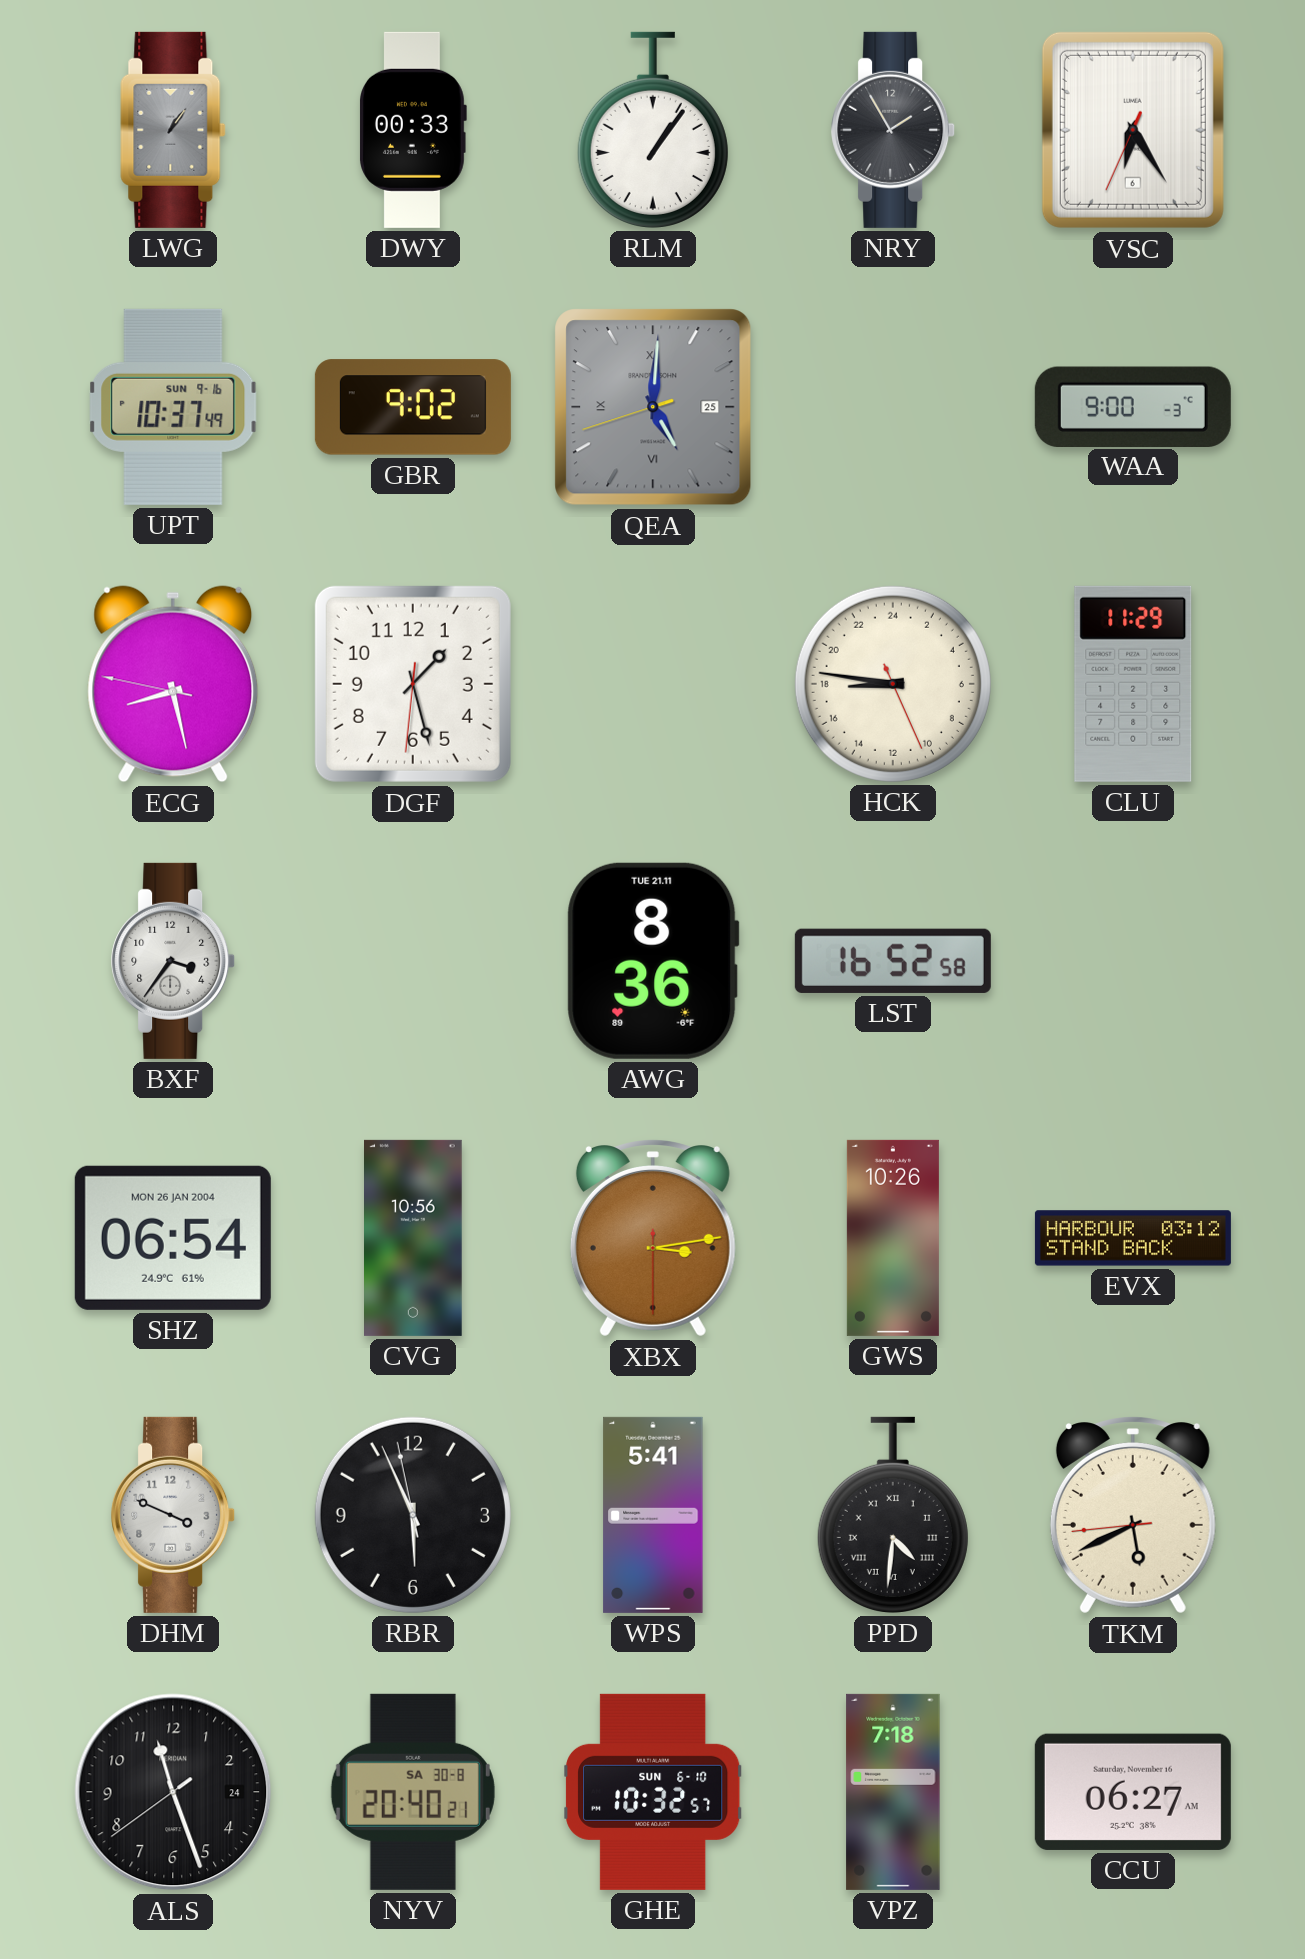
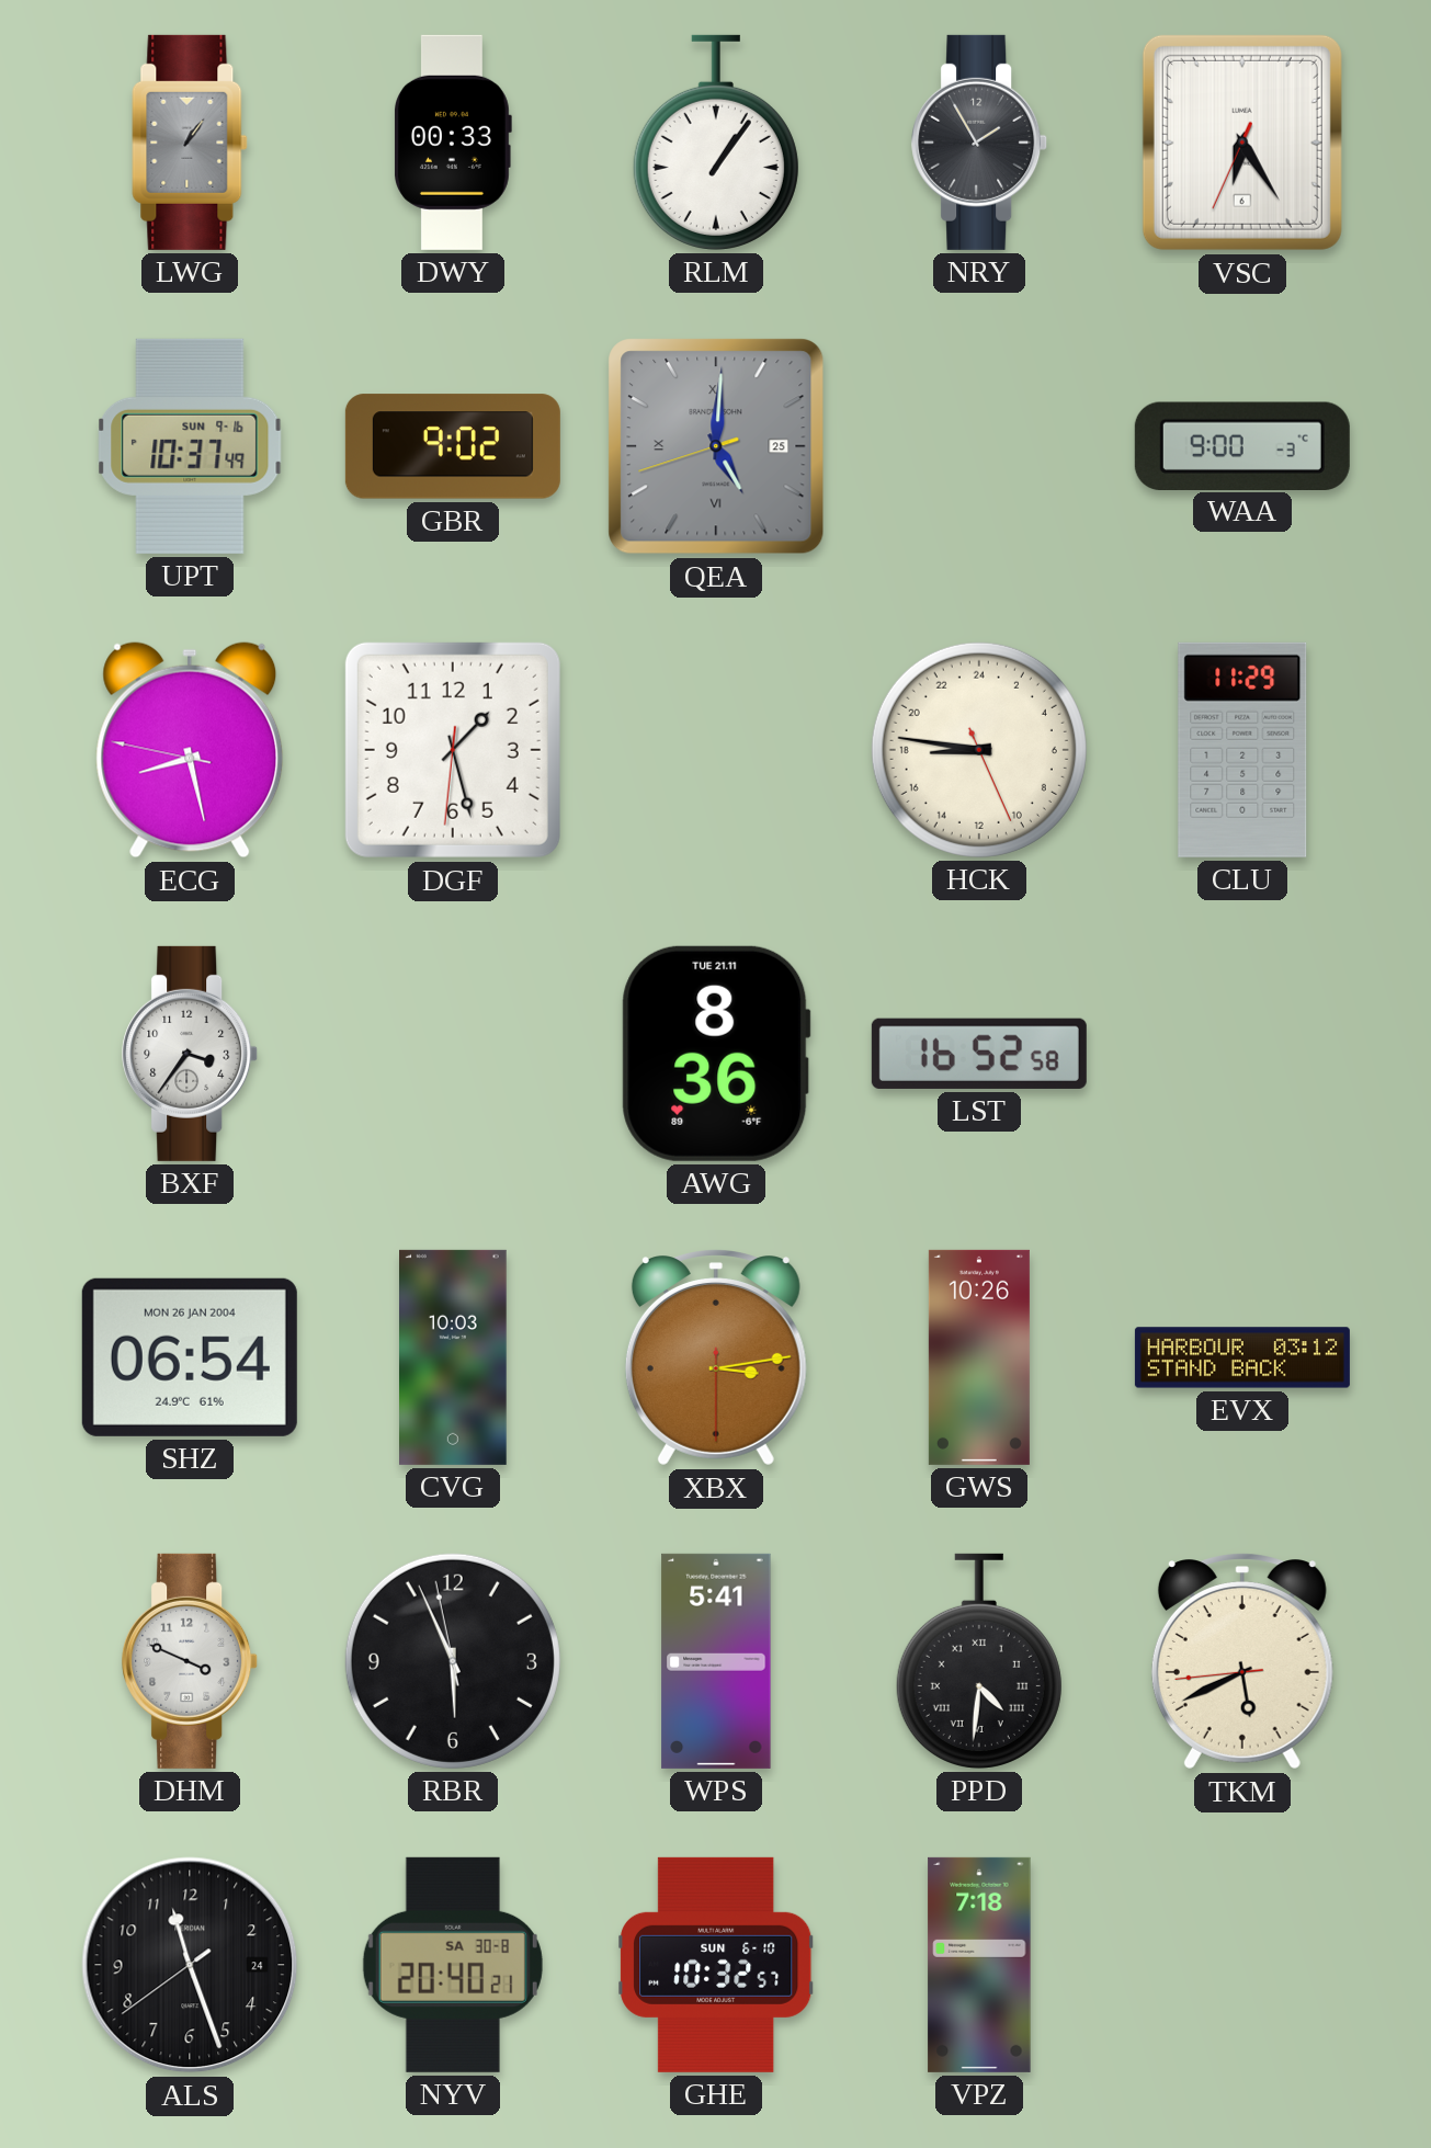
CVG: 10:56 -> 10:03 (454, 1357)
CCU: 06:27 -> none (1133, 1792)
